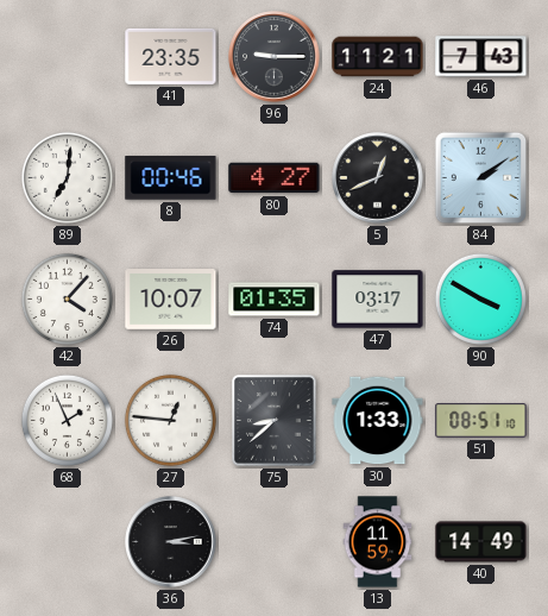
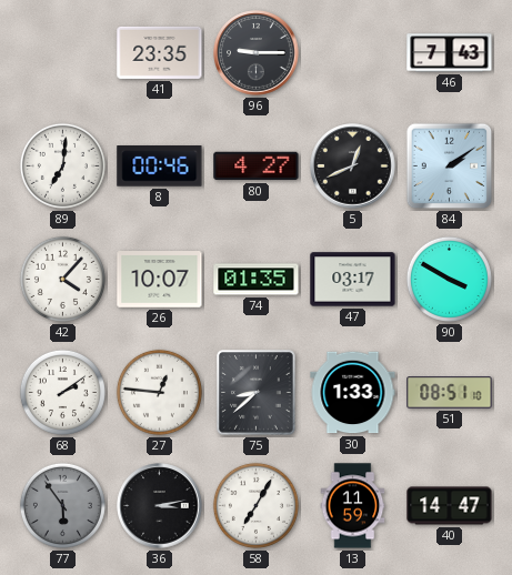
24: 11:21 -> none (378, 57)
68: 1:56 -> 2:09 (62, 392)
77: none -> 5:54 (62, 505)
58: none -> 7:05 (255, 505)
40: 14:49 -> 14:47 (450, 506)
